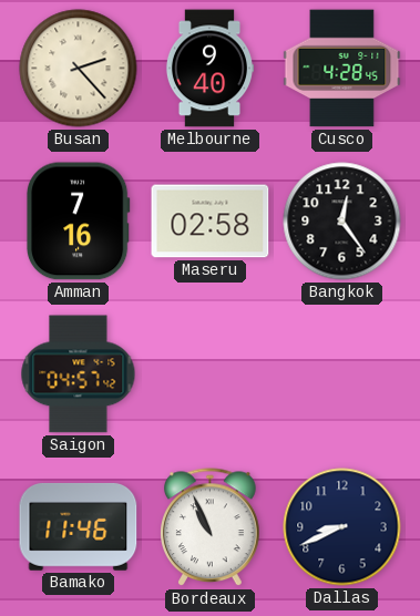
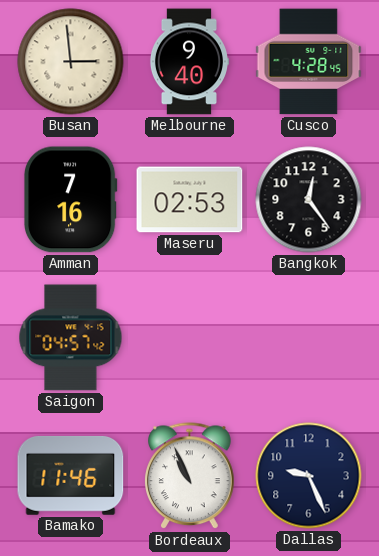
Busan: 2:23 -> 2:59 (71, 62)
Maseru: 02:58 -> 02:53 (190, 200)
Dallas: 8:41 -> 9:26 (309, 476)
